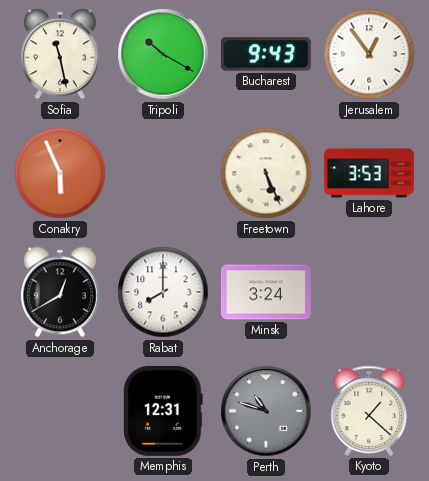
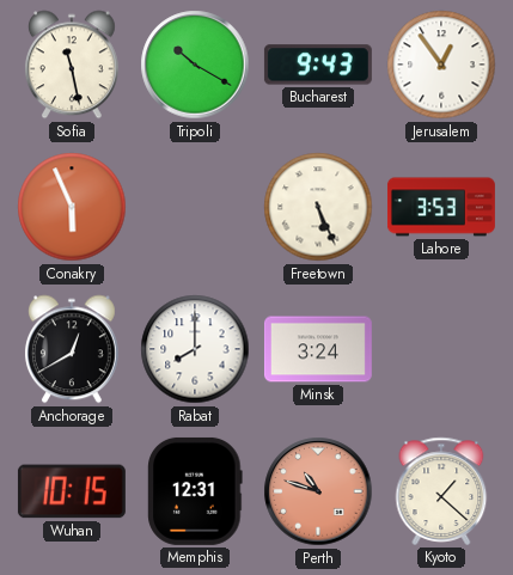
Wuhan: none -> 10:15 (72, 491)
Perth dial: grey -> salmon (318, 491)
